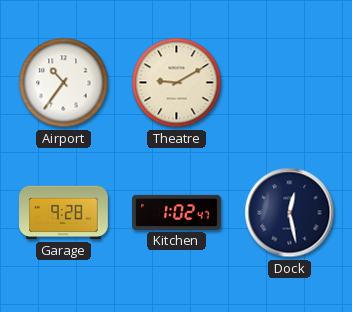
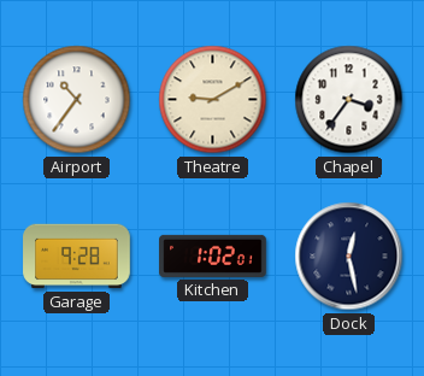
Chapel: none -> 3:36 (349, 100)
Kitchen: 1:02:47 -> 1:02:01 (213, 255)
